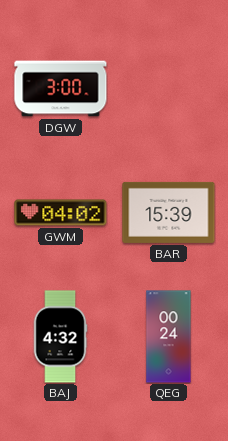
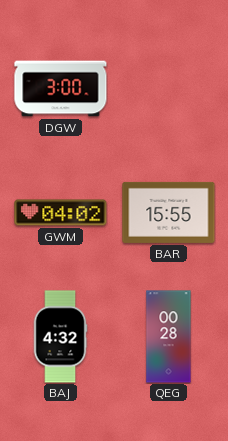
BAR: 15:39 -> 15:55 (169, 212)
QEG: 00:24 -> 00:28 (169, 337)
